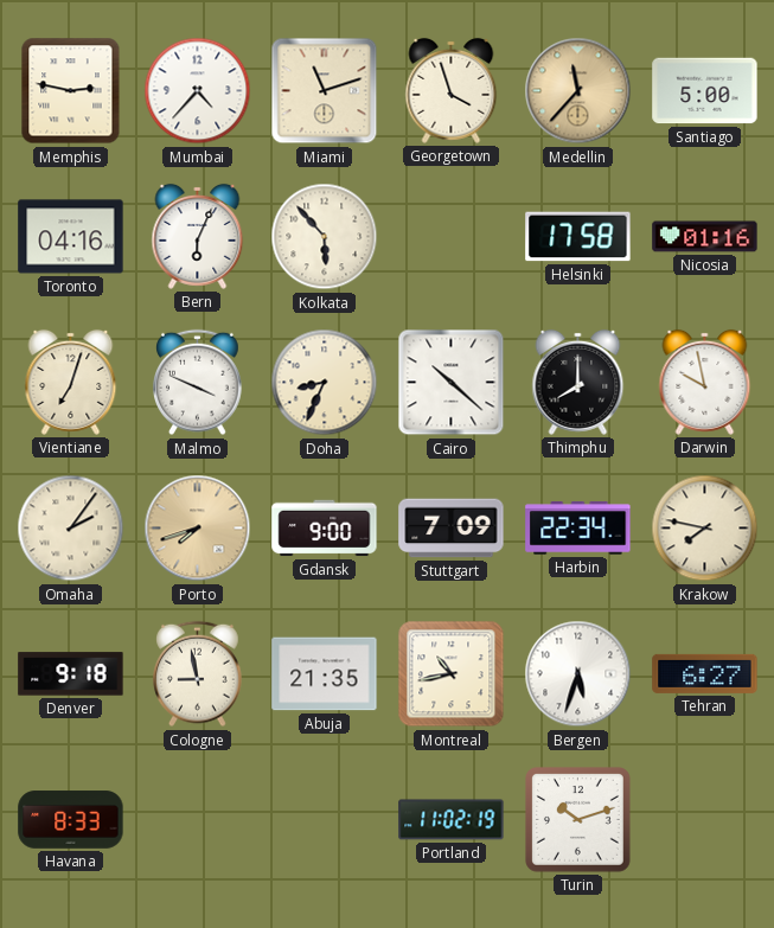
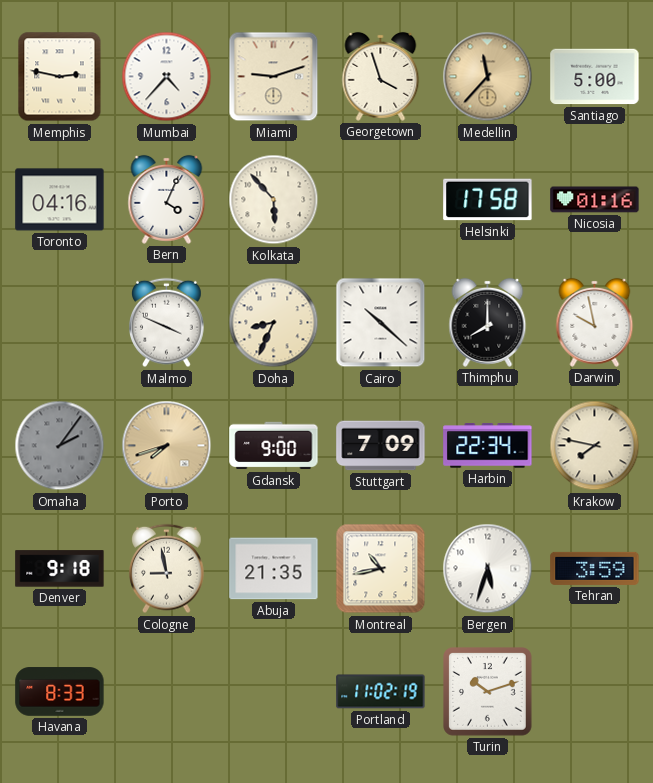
Miami: 11:12 -> 9:12 (274, 77)
Bern: 6:04 -> 4:04 (167, 199)
Vientiane: 7:03 -> none (71, 382)
Omaha dial: cream -> grey (60, 446)
Tehran: 6:27 -> 3:59 (595, 568)
